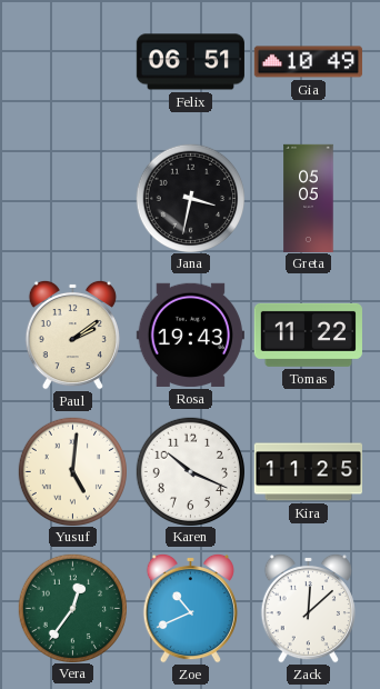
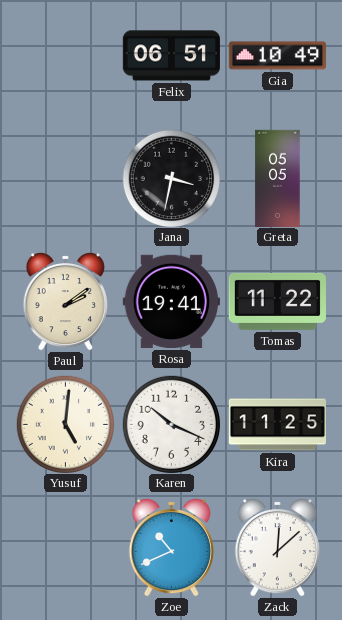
Rosa: 19:43 -> 19:41 (171, 301)
Vera: 12:36 -> none (72, 608)
